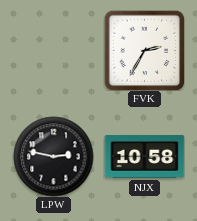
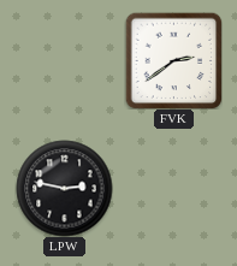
FVK: 2:35 -> 2:39 (173, 60)
NJX: 10:58 -> none (144, 156)
